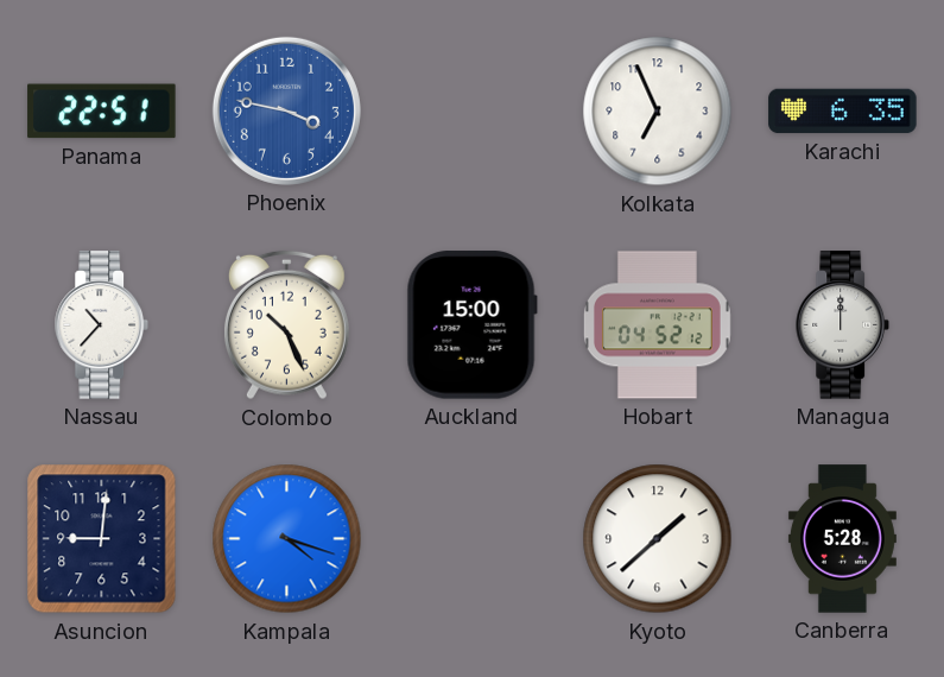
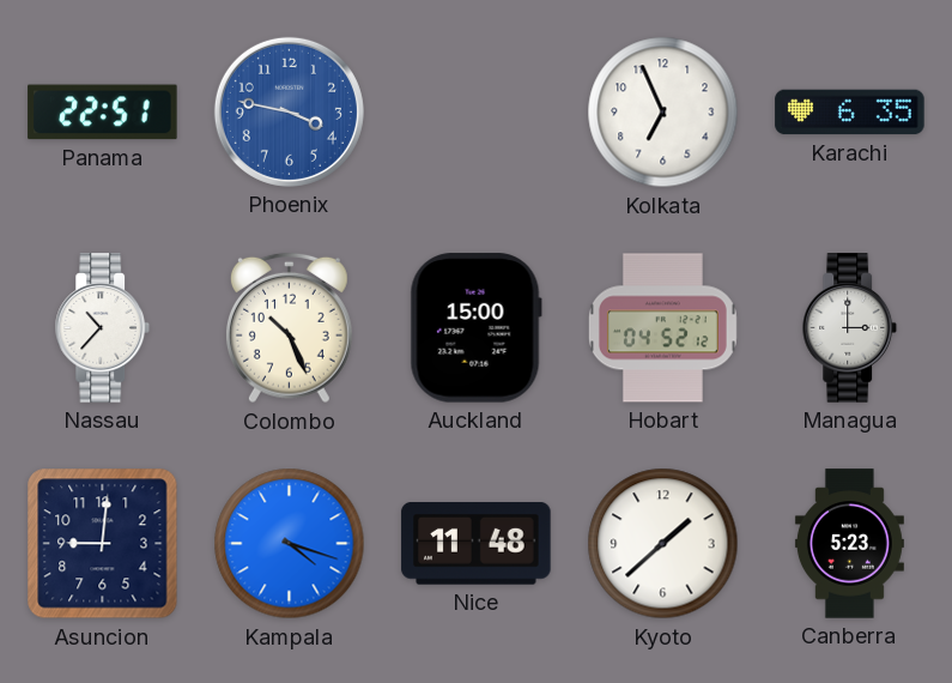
Managua: 12:00 -> 3:00 (850, 328)
Nice: none -> 11:48 (477, 544)
Canberra: 5:28 -> 5:23 (849, 544)
